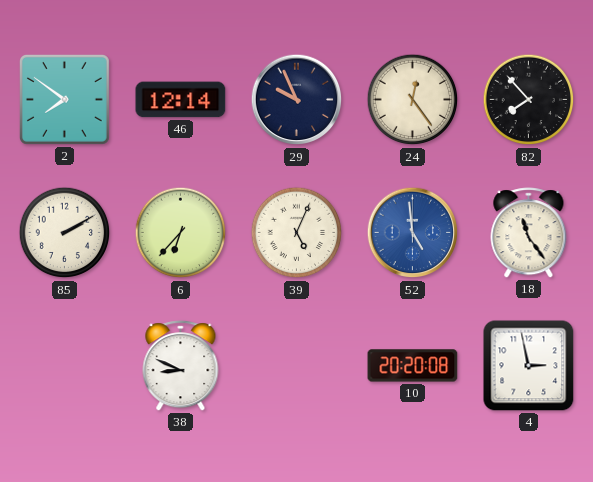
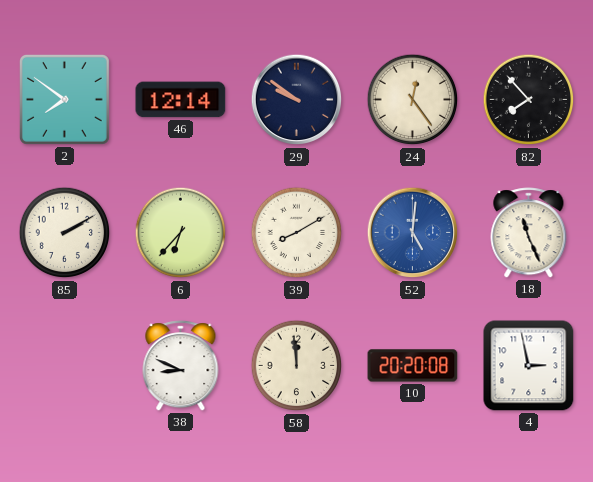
29: 9:56 -> 9:51 (297, 100)
39: 5:04 -> 8:10 (297, 233)
52: 4:59 -> 5:01 (413, 233)
18: 11:24 -> 11:26 (529, 233)
58: none -> 11:59 (297, 366)
